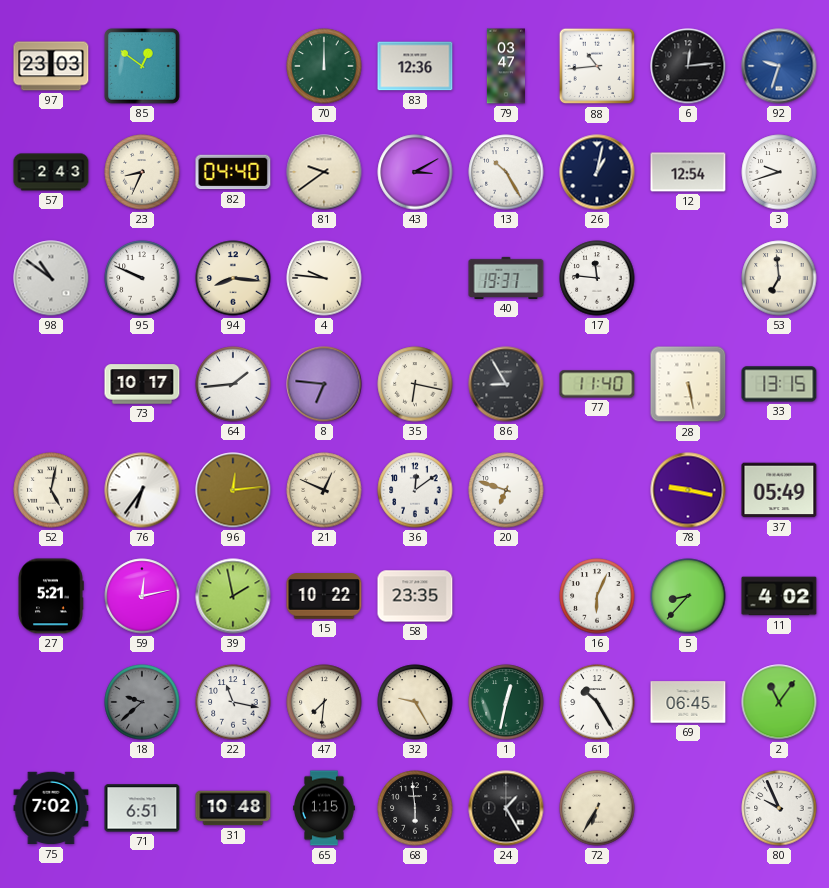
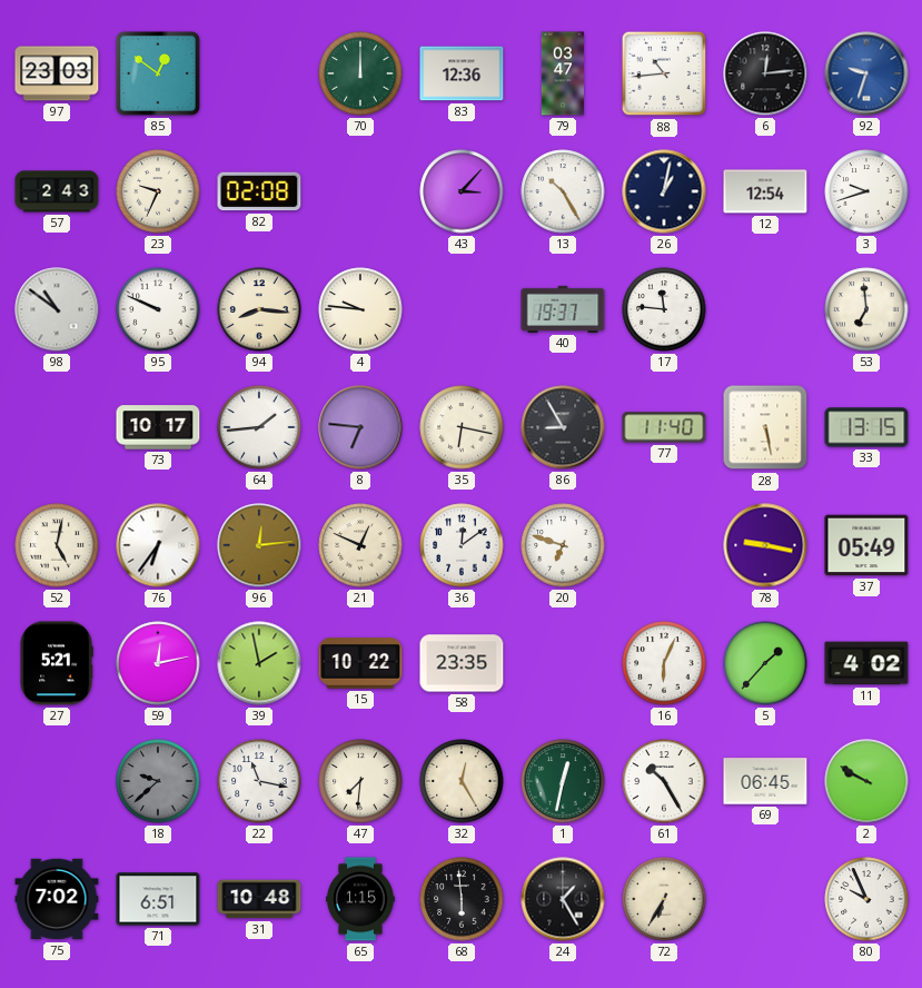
23: 8:34 -> 9:34 (158, 191)
82: 04:40 -> 02:08 (259, 191)
81: 9:39 -> none (324, 172)
43: 3:10 -> 3:07 (462, 191)
5: 8:37 -> 1:37 (765, 663)
32: 9:25 -> 12:25 (462, 781)
2: 11:06 -> 9:50 (866, 781)
